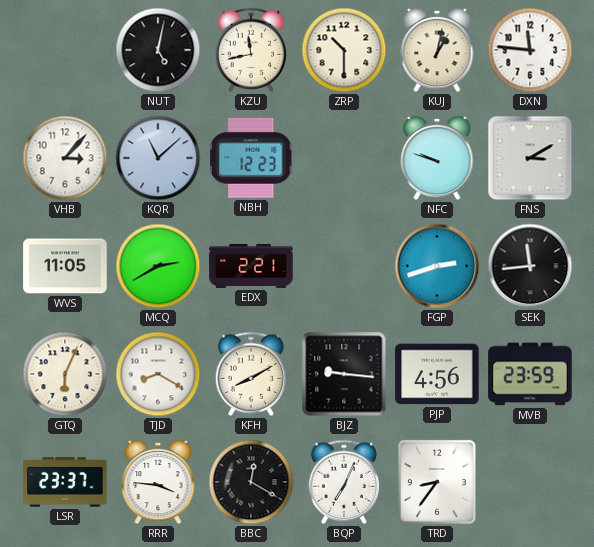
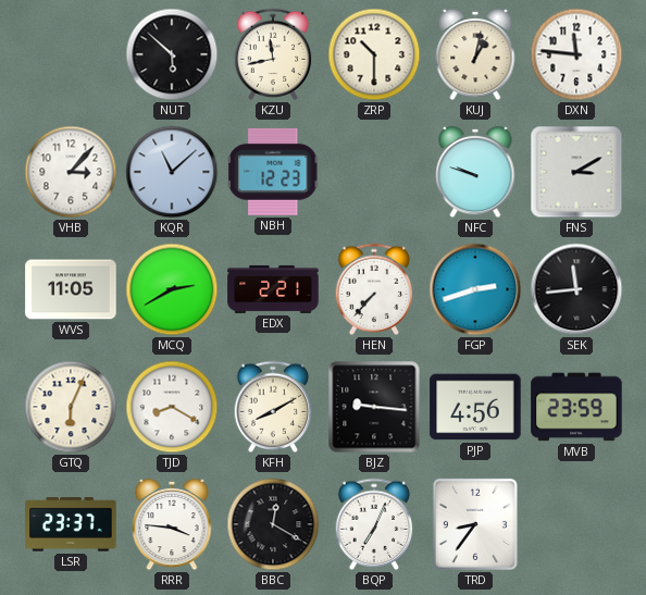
NUT: 5:02 -> 5:52 (172, 54)
HEN: none -> 7:37 (374, 289)
